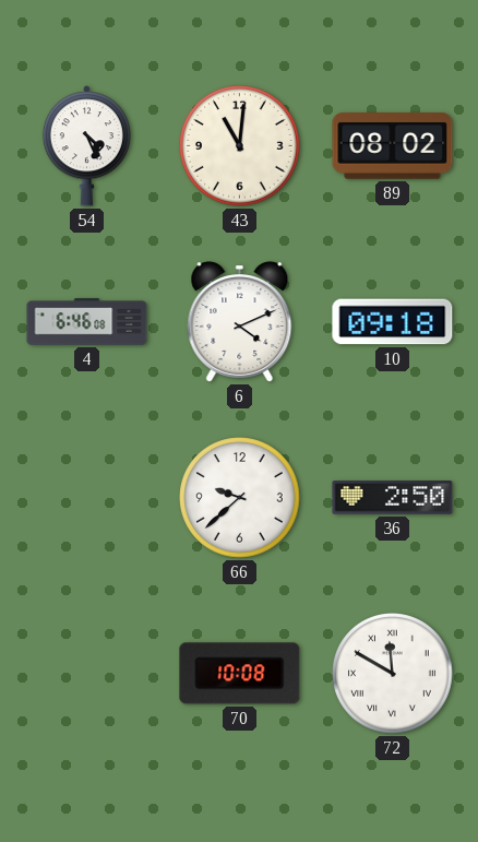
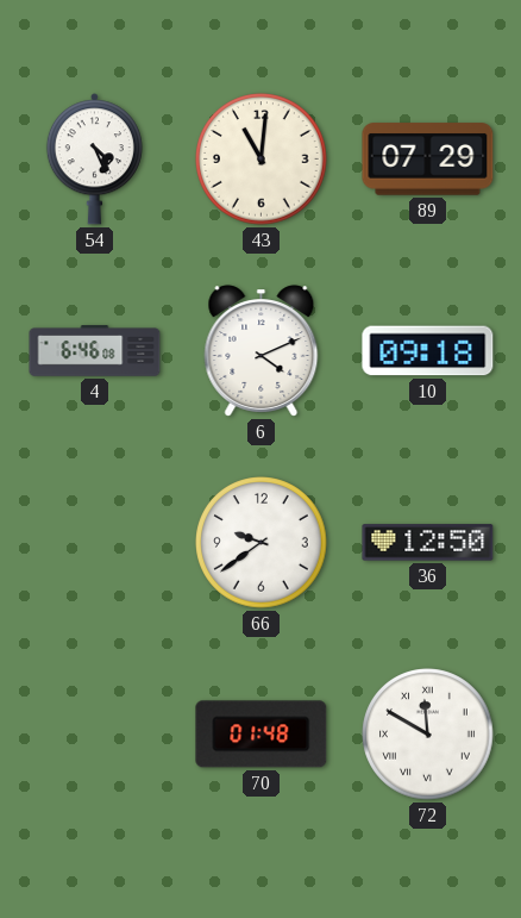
89: 08:02 -> 07:29 (428, 160)
66: 9:38 -> 9:39 (262, 543)
36: 2:50 -> 12:50 (428, 543)
70: 10:08 -> 01:48 (262, 735)
